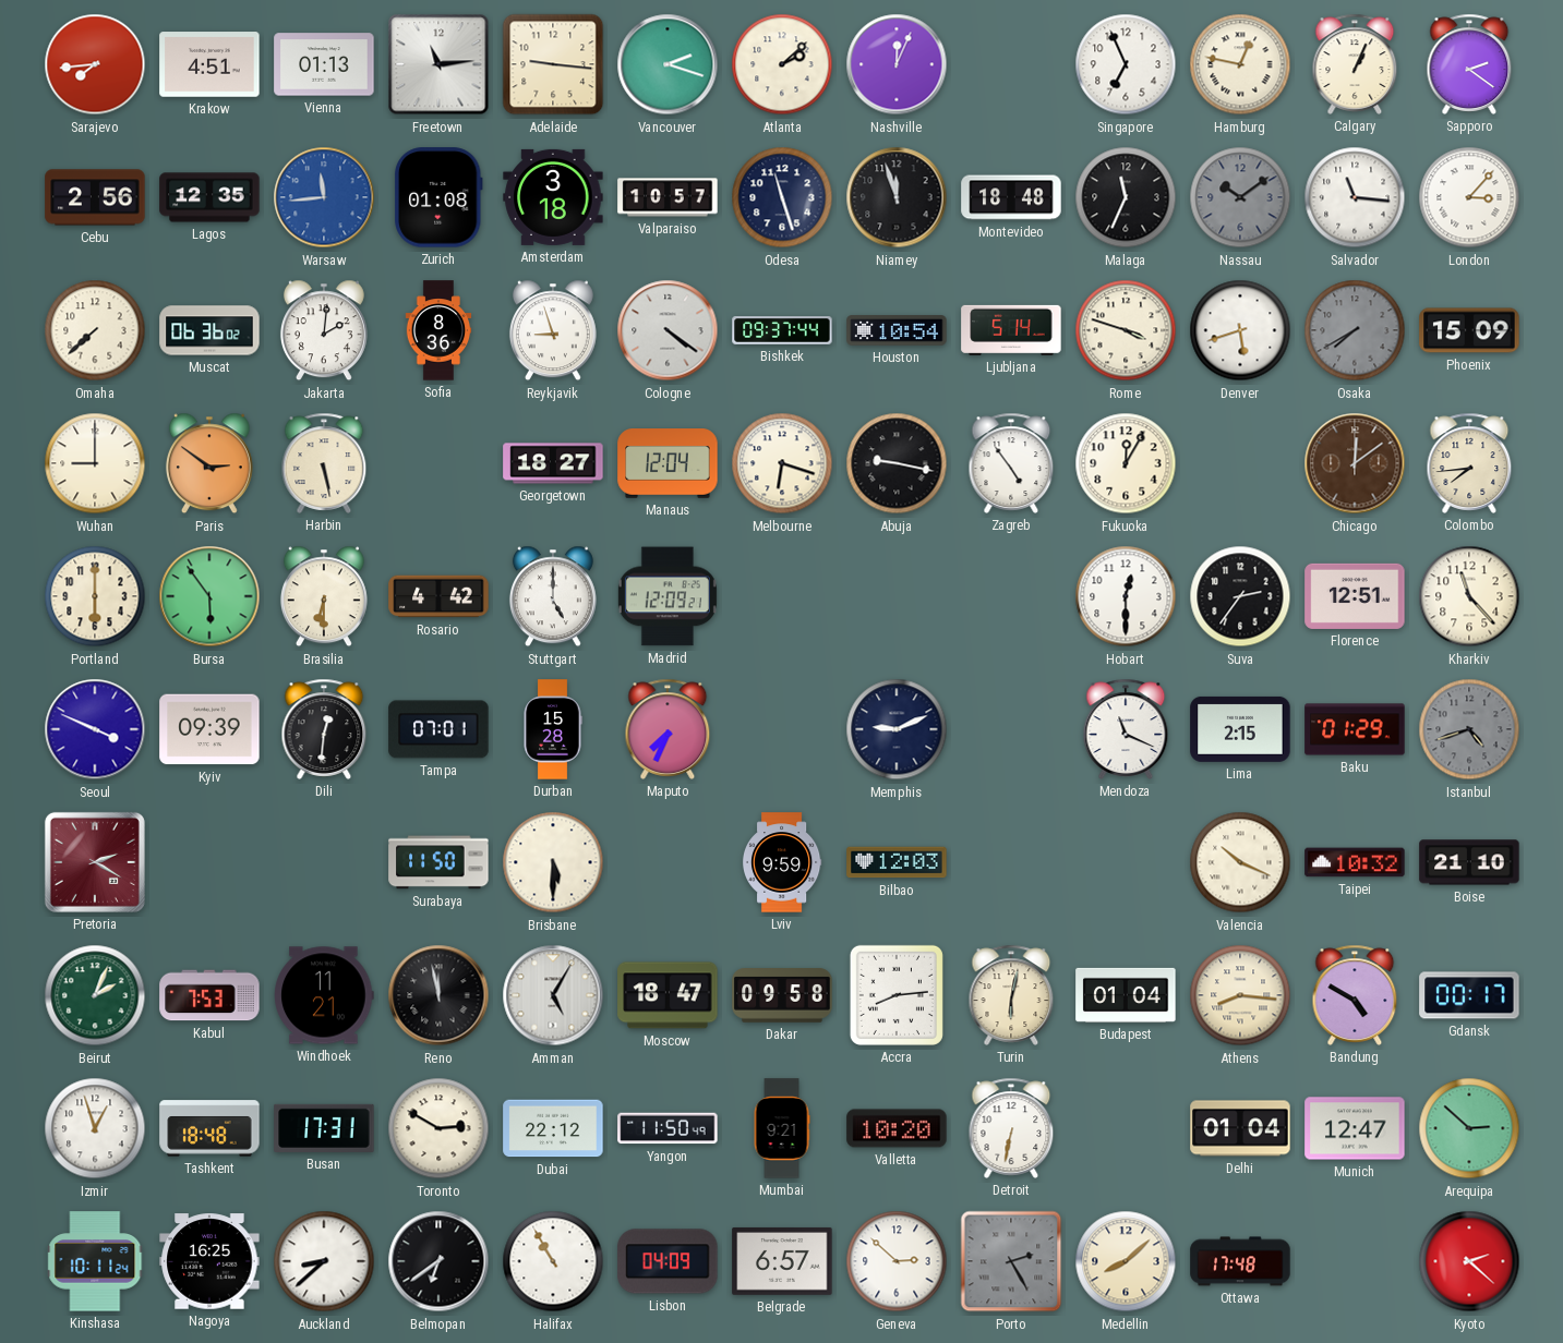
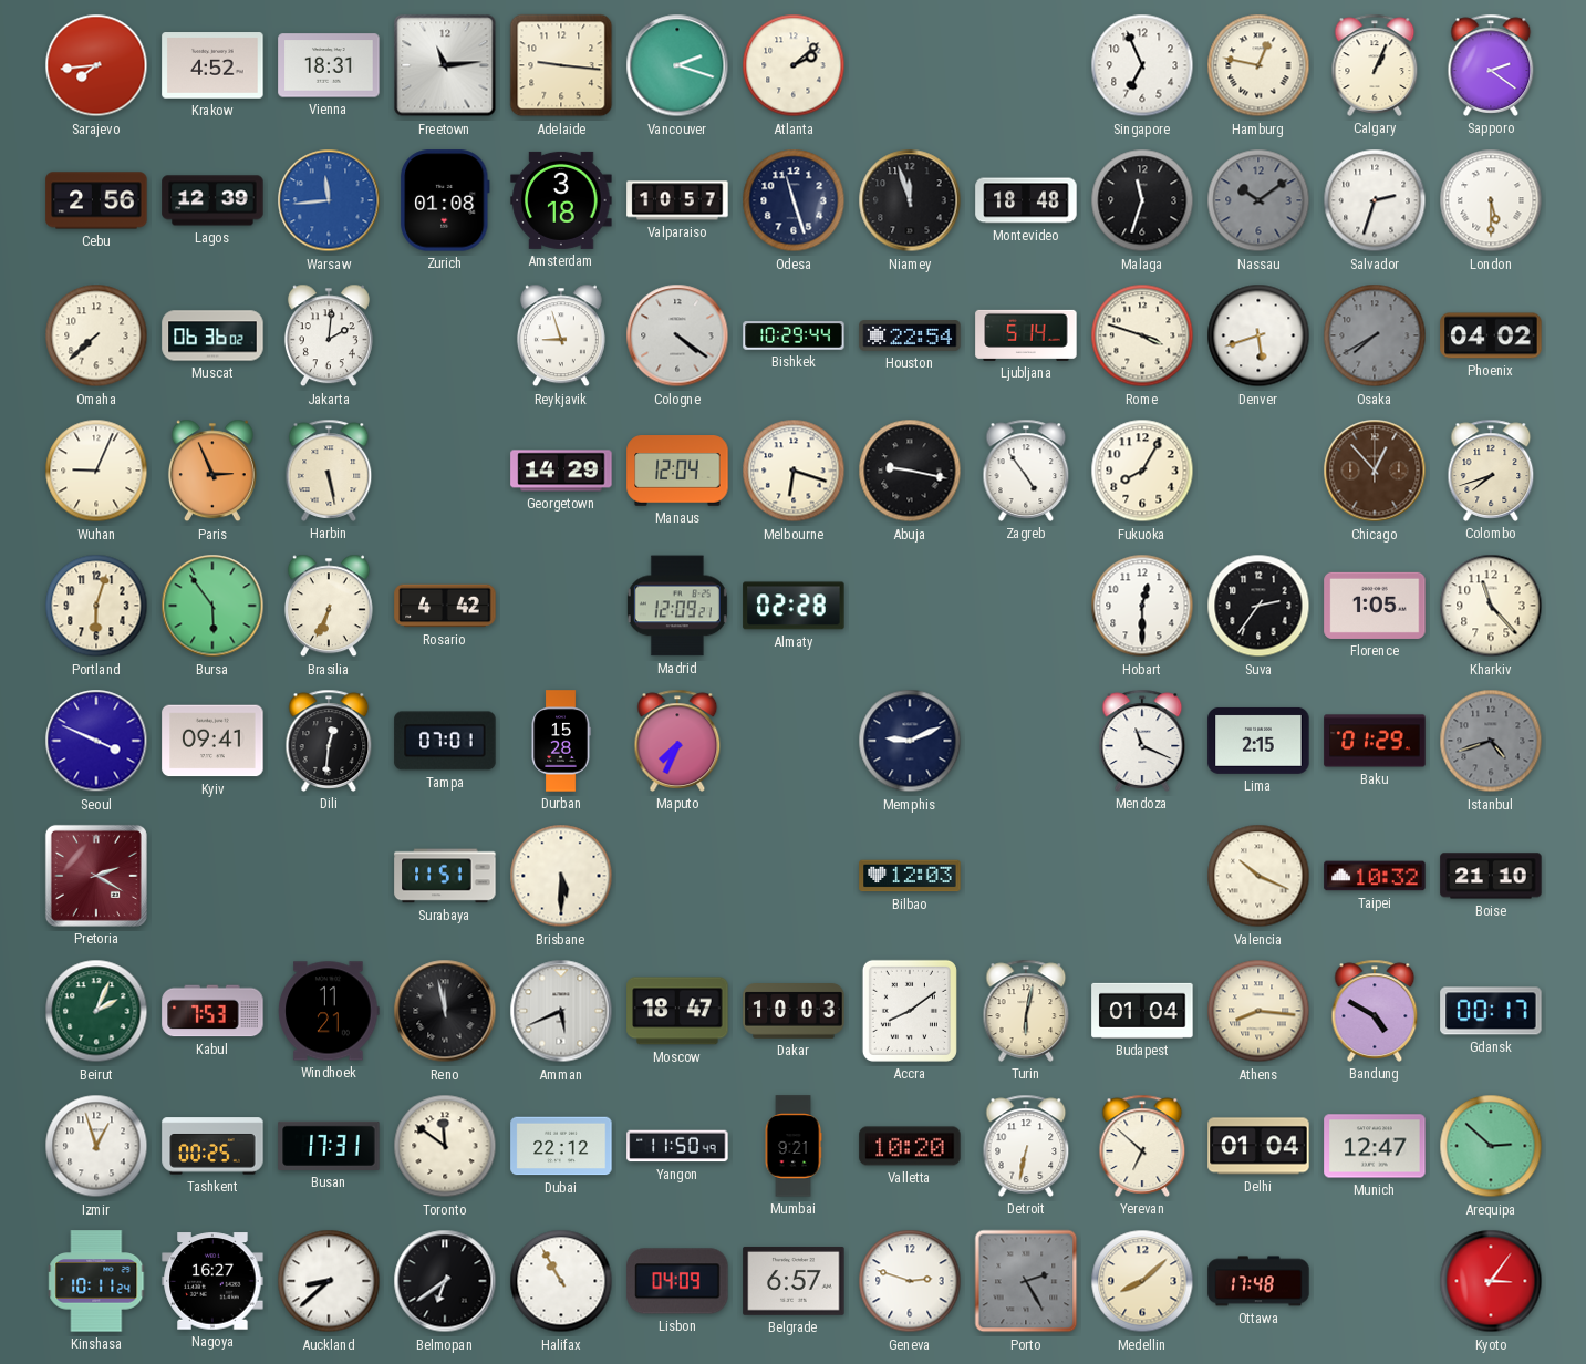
Krakow: 4:51 -> 4:52 (212, 65)
Vienna: 01:13 -> 18:31 (329, 65)
Nashville: 12:04 -> none (897, 64)
Lagos: 12:35 -> 12:39 (212, 200)
Malaga: 11:34 -> 11:33 (1142, 200)
Salvador: 11:16 -> 2:33 (1375, 200)
London: 3:07 -> 5:30 (1491, 200)
Sofia: 8:36 -> none (438, 330)
Bishkek: 09:37 -> 10:29 (794, 335)
Houston: 10:54 -> 22:54 (910, 335)
Phoenix: 15:09 -> 04:02 (1491, 335)
Wuhan: 9:00 -> 9:04 (96, 471)
Paris: 2:51 -> 2:56 (212, 471)
Georgetown: 18:27 -> 14:29 (561, 471)
Fukuoka: 12:05 -> 8:05 (1142, 471)
Chicago: 12:09 -> 12:53 (1375, 471)
Colombo: 7:44 -> 7:42 (1491, 471)
Portland: 6:00 -> 6:03 (96, 606)
Brasilia: 6:30 -> 6:34 (329, 606)
Stuttgart: 5:00 -> none (553, 596)
Almaty: none -> 02:28 (794, 606)
Florence: 12:51 -> 1:05 (1375, 606)
Kyiv: 09:39 -> 09:41 (212, 741)
Surabaya: 11:50 -> 11:51 (445, 876)
Lviv: 9:59 -> none (782, 862)
Amman: 5:05 -> 5:41 (561, 1011)
Dakar: 09:58 -> 10:03 (794, 1011)
Accra: 8:14 -> 8:09 (910, 1011)
Tashkent: 18:48 -> 00:25 (212, 1146)
Toronto: 2:50 -> 11:51 (445, 1146)
Yerevan: none -> 6:52 (1142, 1146)
Nagoya: 16:25 -> 16:27 (212, 1281)
Geneva: 2:52 -> 2:48 (910, 1281)
Kyoto: 2:22 -> 3:06 (1491, 1281)
